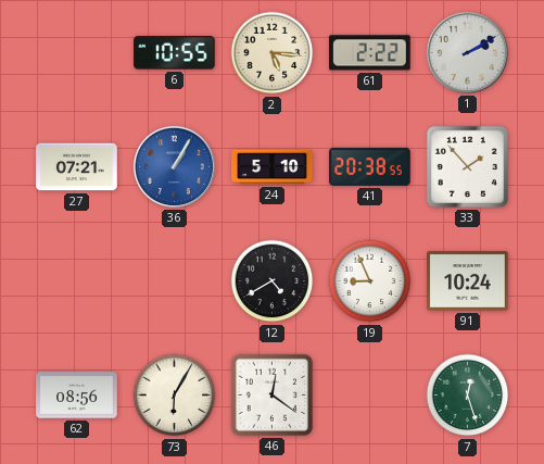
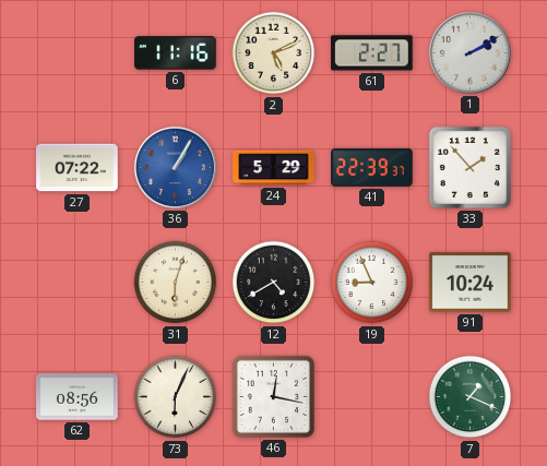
6: 10:55 -> 11:16 (176, 53)
2: 5:16 -> 5:11 (274, 53)
61: 2:22 -> 2:27 (372, 53)
27: 07:21 -> 07:22 (78, 168)
24: 5:10 -> 5:29 (274, 168)
41: 20:38 -> 22:39 (372, 167)
31: none -> 6:03 (176, 283)
73: 6:05 -> 6:04 (176, 397)
46: 12:21 -> 12:17 (273, 396)
7: 12:27 -> 1:19 (471, 397)
